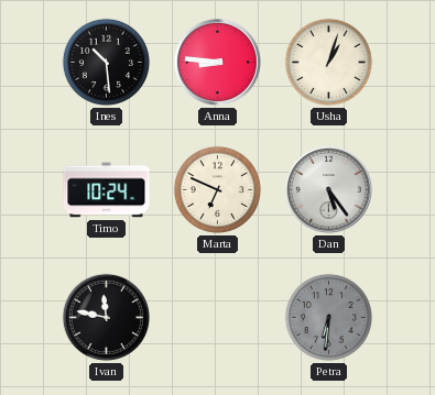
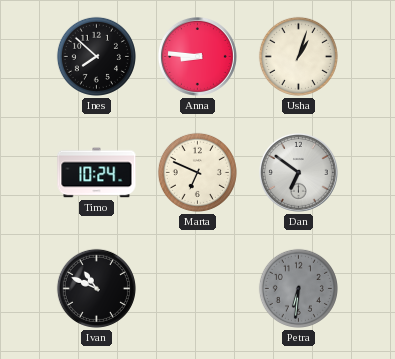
Ines: 10:29 -> 7:52 (96, 56)
Dan: 5:24 -> 6:51 (299, 173)
Ivan: 11:47 -> 10:49 (96, 288)
